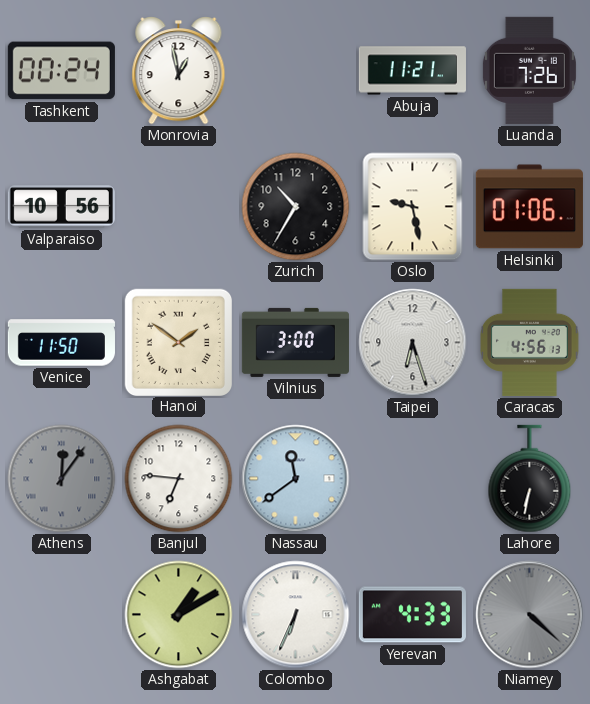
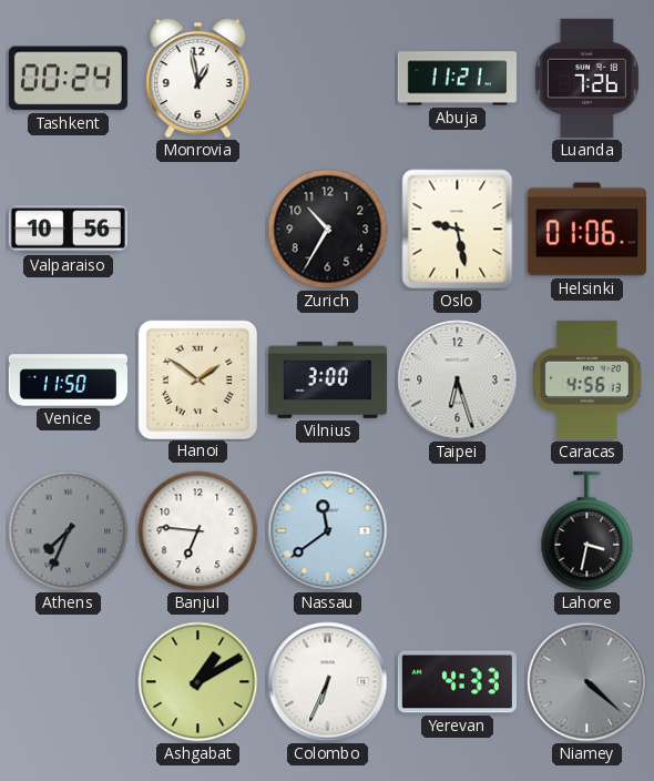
Athens: 12:06 -> 7:34 (69, 531)
Lahore: 6:32 -> 3:32 (587, 531)
